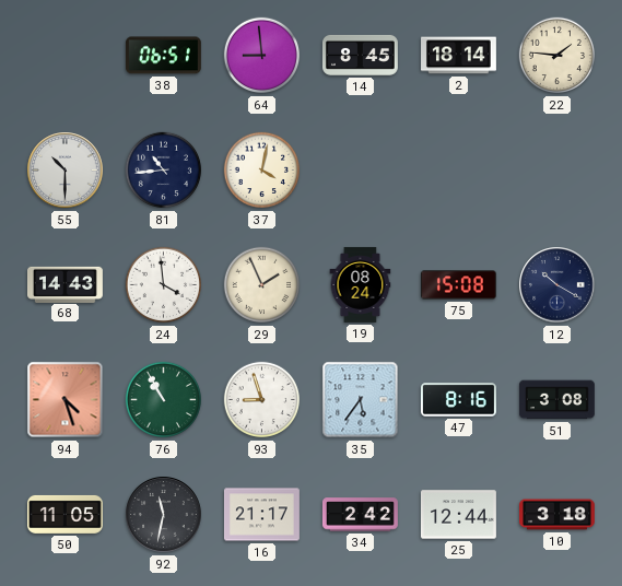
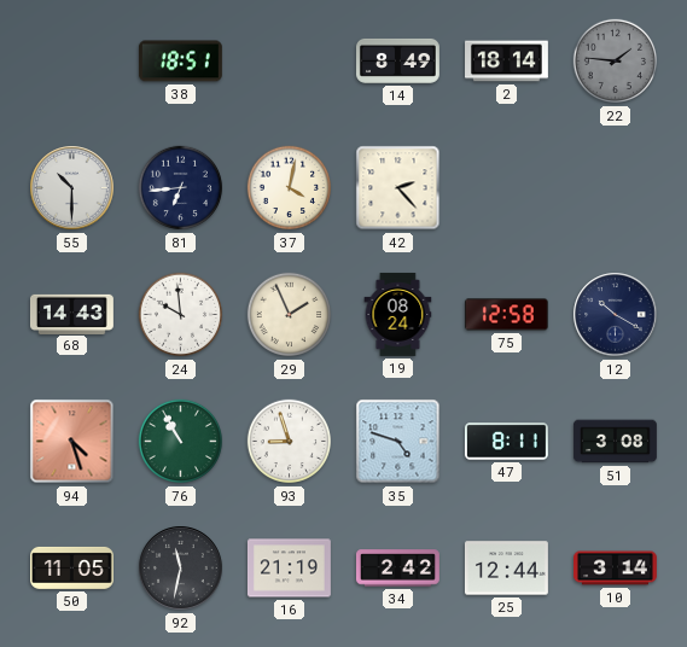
38: 06:51 -> 18:51 (180, 62)
64: 8:59 -> none (262, 56)
14: 8:45 -> 8:49 (397, 60)
22 dial: cream -> grey (616, 62)
81: 10:44 -> 6:44 (181, 188)
42: none -> 2:23 (398, 188)
24: 3:59 -> 9:59 (181, 315)
75: 15:08 -> 12:58 (506, 315)
35: 5:36 -> 4:48 (398, 442)
47: 8:16 -> 8:11 (506, 442)
16: 21:17 -> 21:19 (289, 569)
10: 3:18 -> 3:14 (616, 569)
